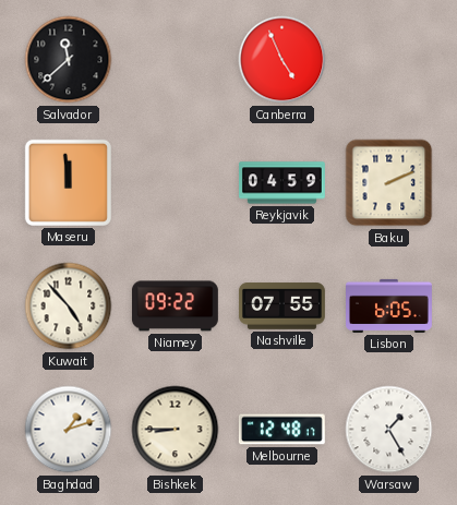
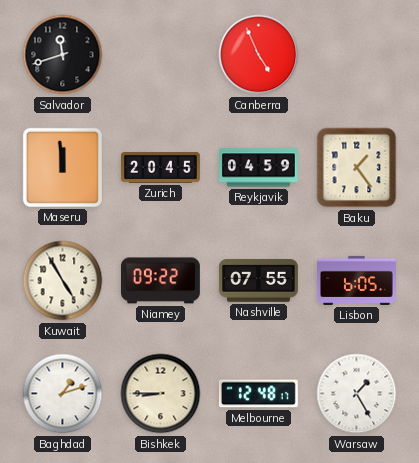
Salvador: 11:38 -> 11:42 (63, 55)
Zurich: none -> 20:45 (161, 168)
Baku: 2:11 -> 1:24 (357, 168)
Kuwait: 4:53 -> 4:55 (63, 281)
